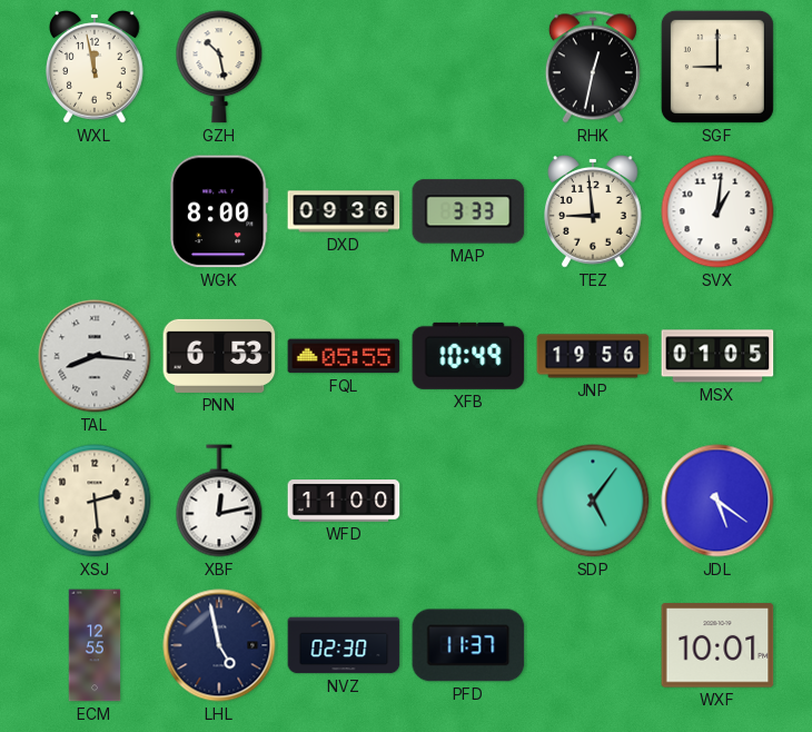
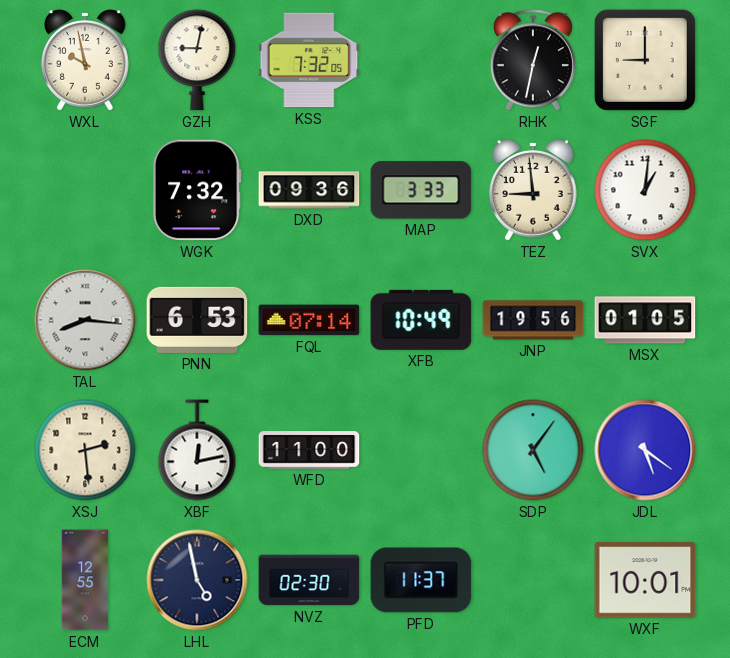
WXL: 11:58 -> 9:58 (86, 61)
GZH: 10:28 -> 9:02 (197, 60)
KSS: none -> 7:32 (309, 60)
WGK: 8:00 -> 7:32 (197, 190)
FQL: 05:55 -> 07:14 (309, 320)
